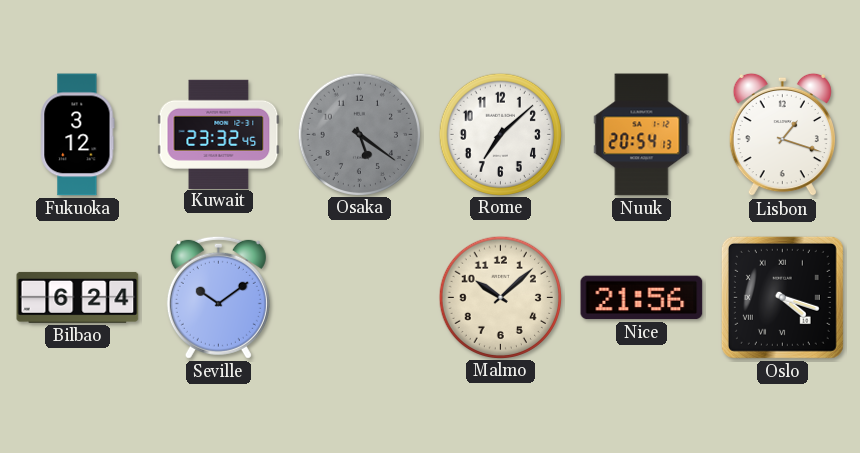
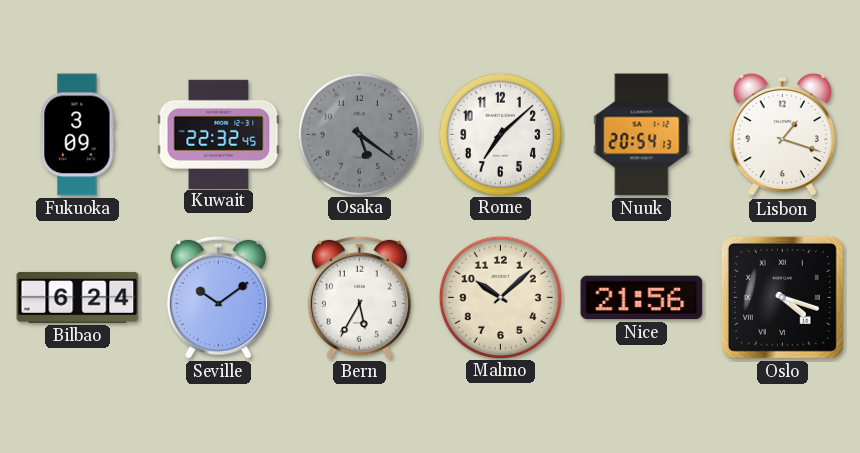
Fukuoka: 3:12 -> 3:09 (78, 135)
Kuwait: 23:32 -> 22:32 (219, 134)
Bern: none -> 5:35 (359, 297)
